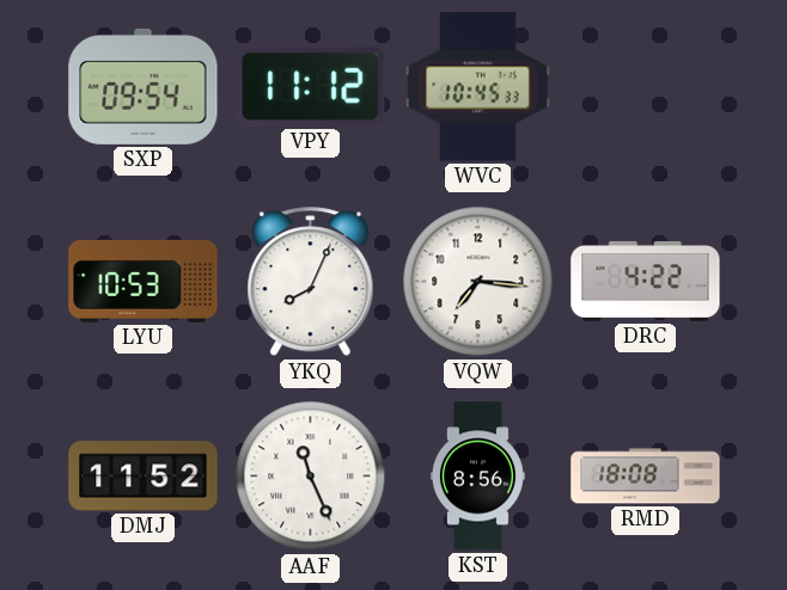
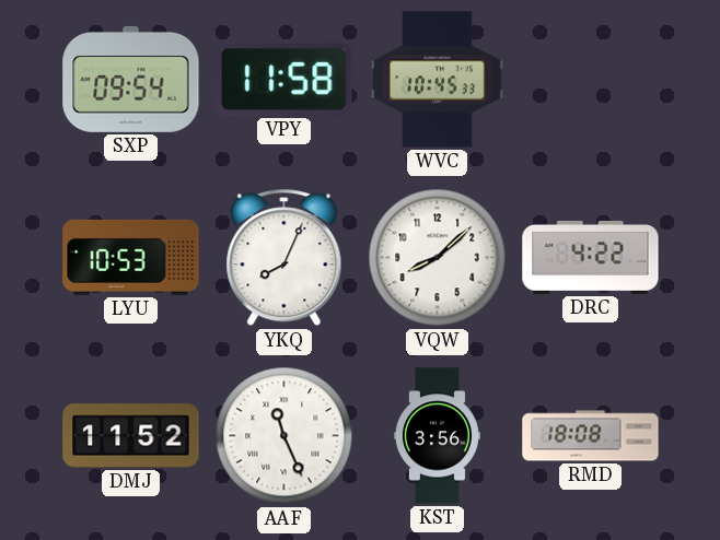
VPY: 11:12 -> 11:58 (284, 79)
VQW: 7:16 -> 8:08 (438, 258)
KST: 8:56 -> 3:56 (437, 436)
